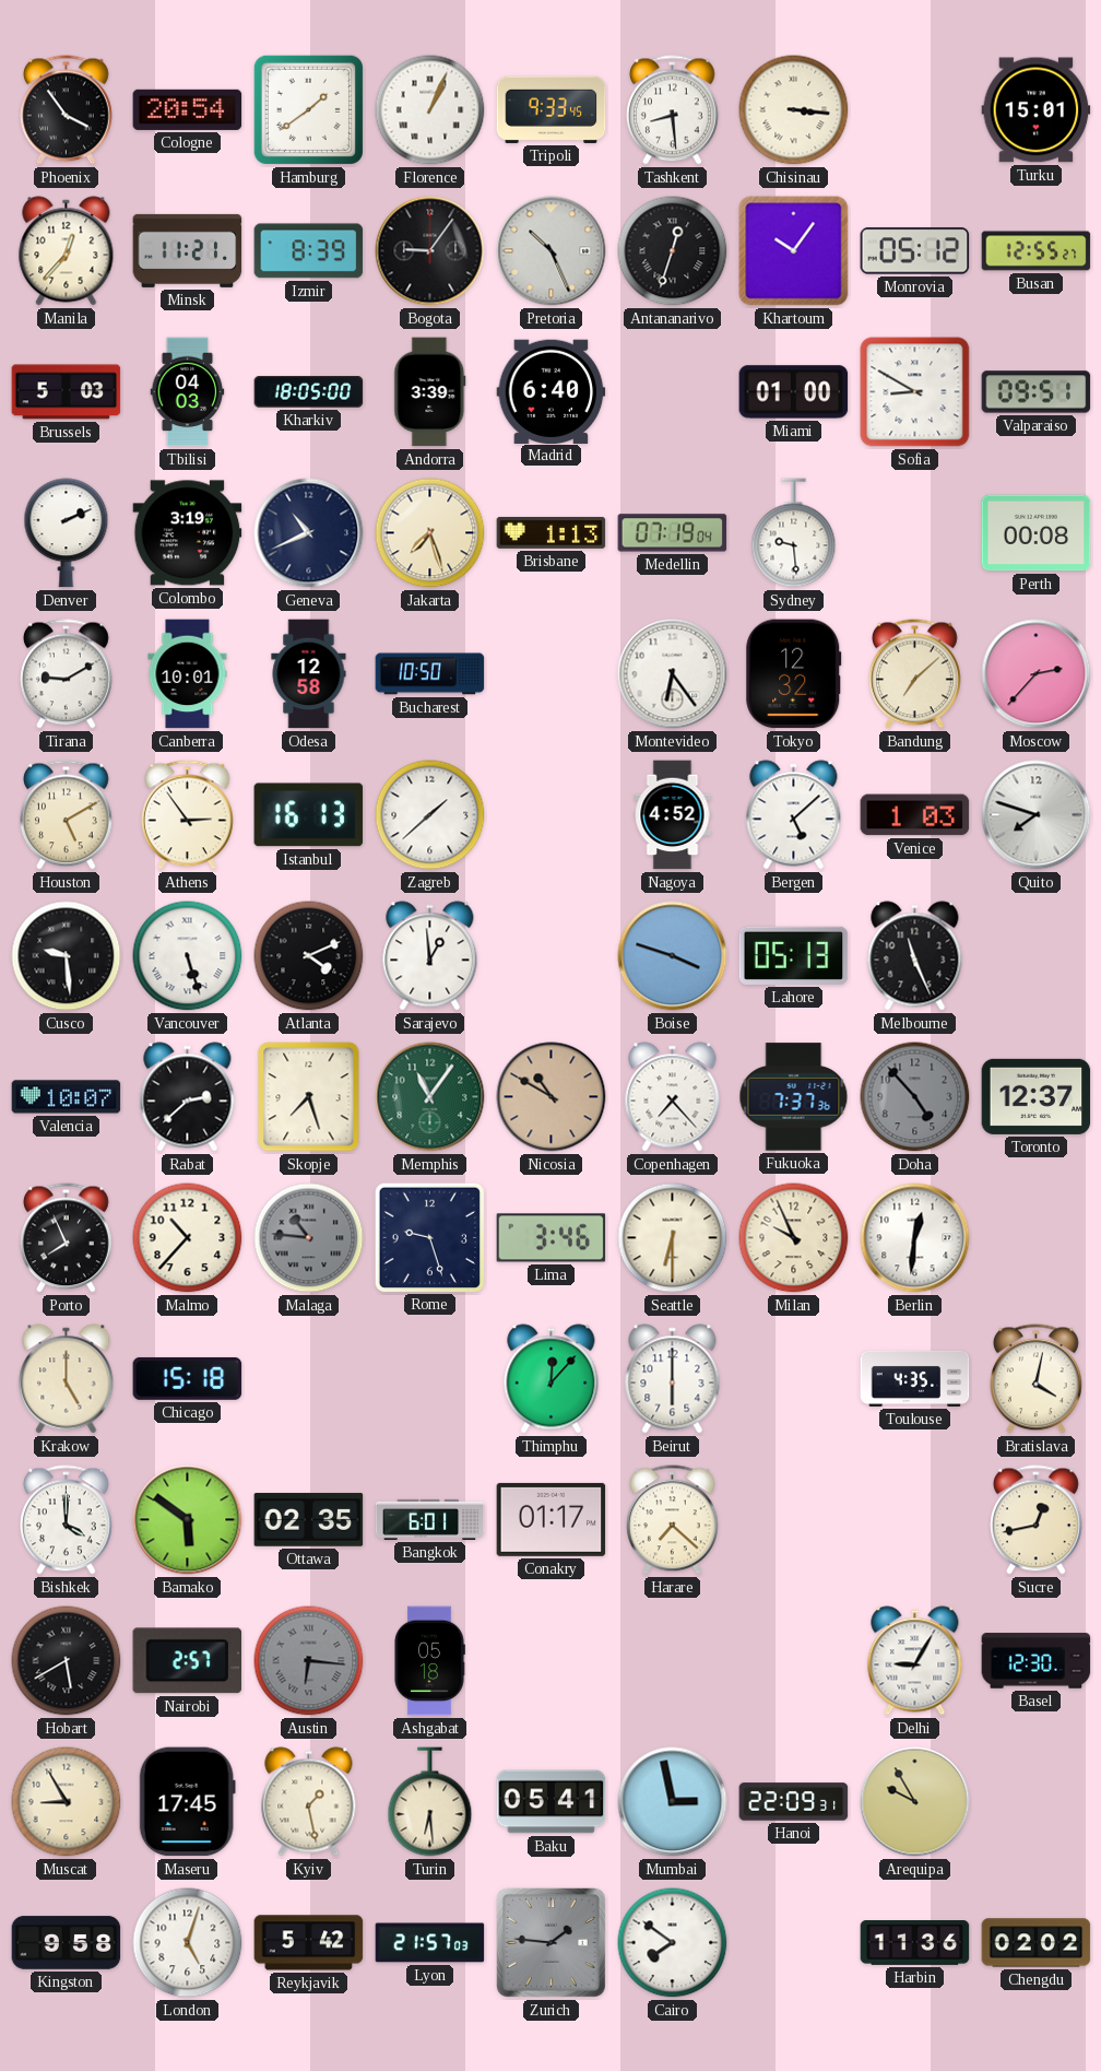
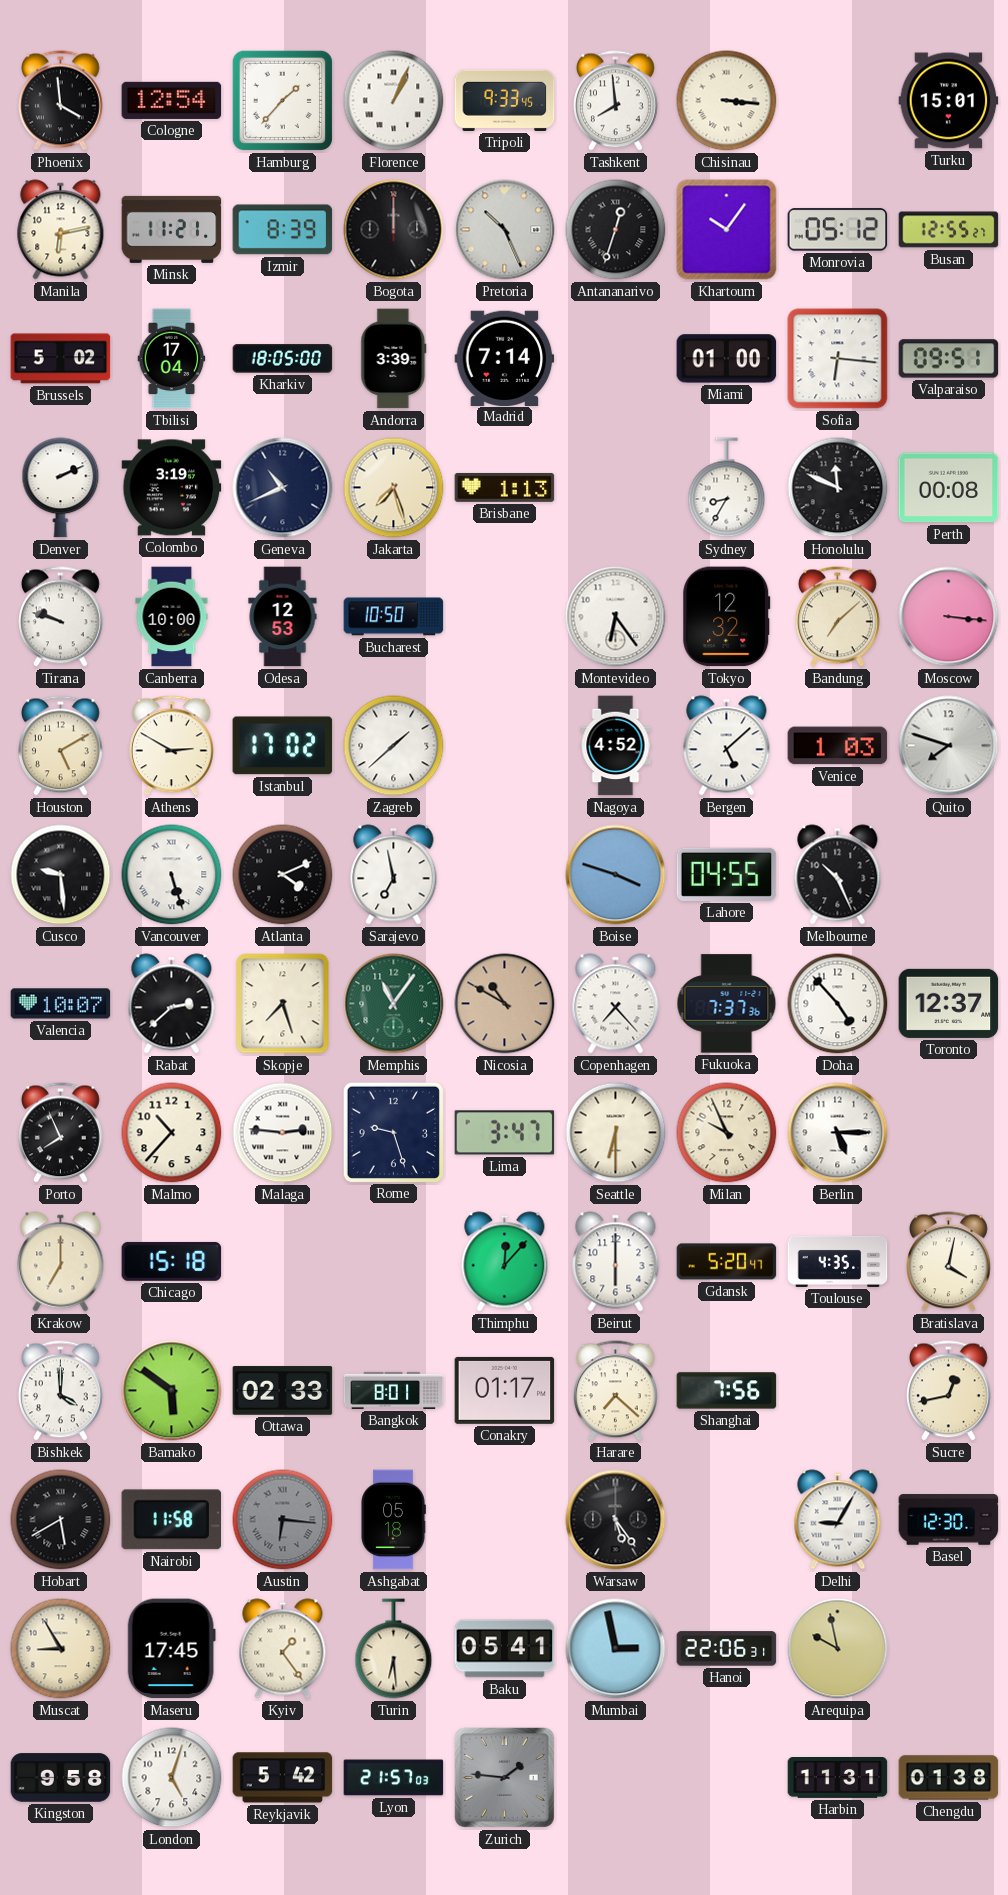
Phoenix: 3:54 -> 3:59 (61, 101)
Cologne: 20:54 -> 12:54 (172, 100)
Hamburg: 1:39 -> 1:37 (282, 100)
Tashkent: 8:29 -> 7:59 (616, 101)
Manila: 12:37 -> 6:13 (61, 230)
Bogota: 9:06 -> 12:00 (394, 230)
Brussels: 5:03 -> 5:02 (61, 359)
Tbilisi: 04:03 -> 17:04 (172, 359)
Madrid: 6:40 -> 7:14 (505, 358)
Sofia: 8:50 -> 6:16 (838, 359)
Medellin: 07:19 -> none (673, 533)
Sydney: 9:29 -> 8:35 (727, 488)
Honolulu: none -> 11:49 (838, 488)
Tirana: 9:10 -> 9:48 (61, 617)
Canberra: 10:01 -> 10:00 (172, 617)
Odesa: 12:58 -> 12:53 (283, 617)
Moscow: 2:37 -> 3:16 (949, 617)
Athens: 2:54 -> 2:50 (172, 746)
Istanbul: 16:13 -> 17:02 (283, 746)
Sarajevo: 12:59 -> 6:58 (394, 875)
Lahore: 05:13 -> 04:55 (727, 874)
Melbourne: 11:26 -> 10:26 (838, 875)
Doha dial: grey -> white (838, 1004)
Malaga: 10:46 -> 2:46 (283, 1133)
Malaga dial: grey -> white (283, 1133)
Lima: 3:46 -> 3:47 (505, 1133)
Berlin: 12:31 -> 5:15 (838, 1133)
Krakow: 5:00 -> 7:00 (61, 1262)
Gdansk: none -> 5:20 (727, 1262)
Ottawa: 02:35 -> 02:33 (283, 1391)
Bangkok: 6:01 -> 8:01 (394, 1390)
Shanghai: none -> 7:56 (727, 1391)
Nairobi: 2:57 -> 11:58 (172, 1520)
Warsaw: none -> 5:24 (616, 1520)
Kyiv: 1:28 -> 1:24 (283, 1649)
Hanoi: 22:09 -> 22:06 (727, 1649)
Arequipa: 9:55 -> 9:58 (838, 1649)
Cairo: 7:51 -> none (673, 1943)
Harbin: 11:36 -> 11:31 (838, 1778)
Chengdu: 02:02 -> 01:38 (949, 1778)
